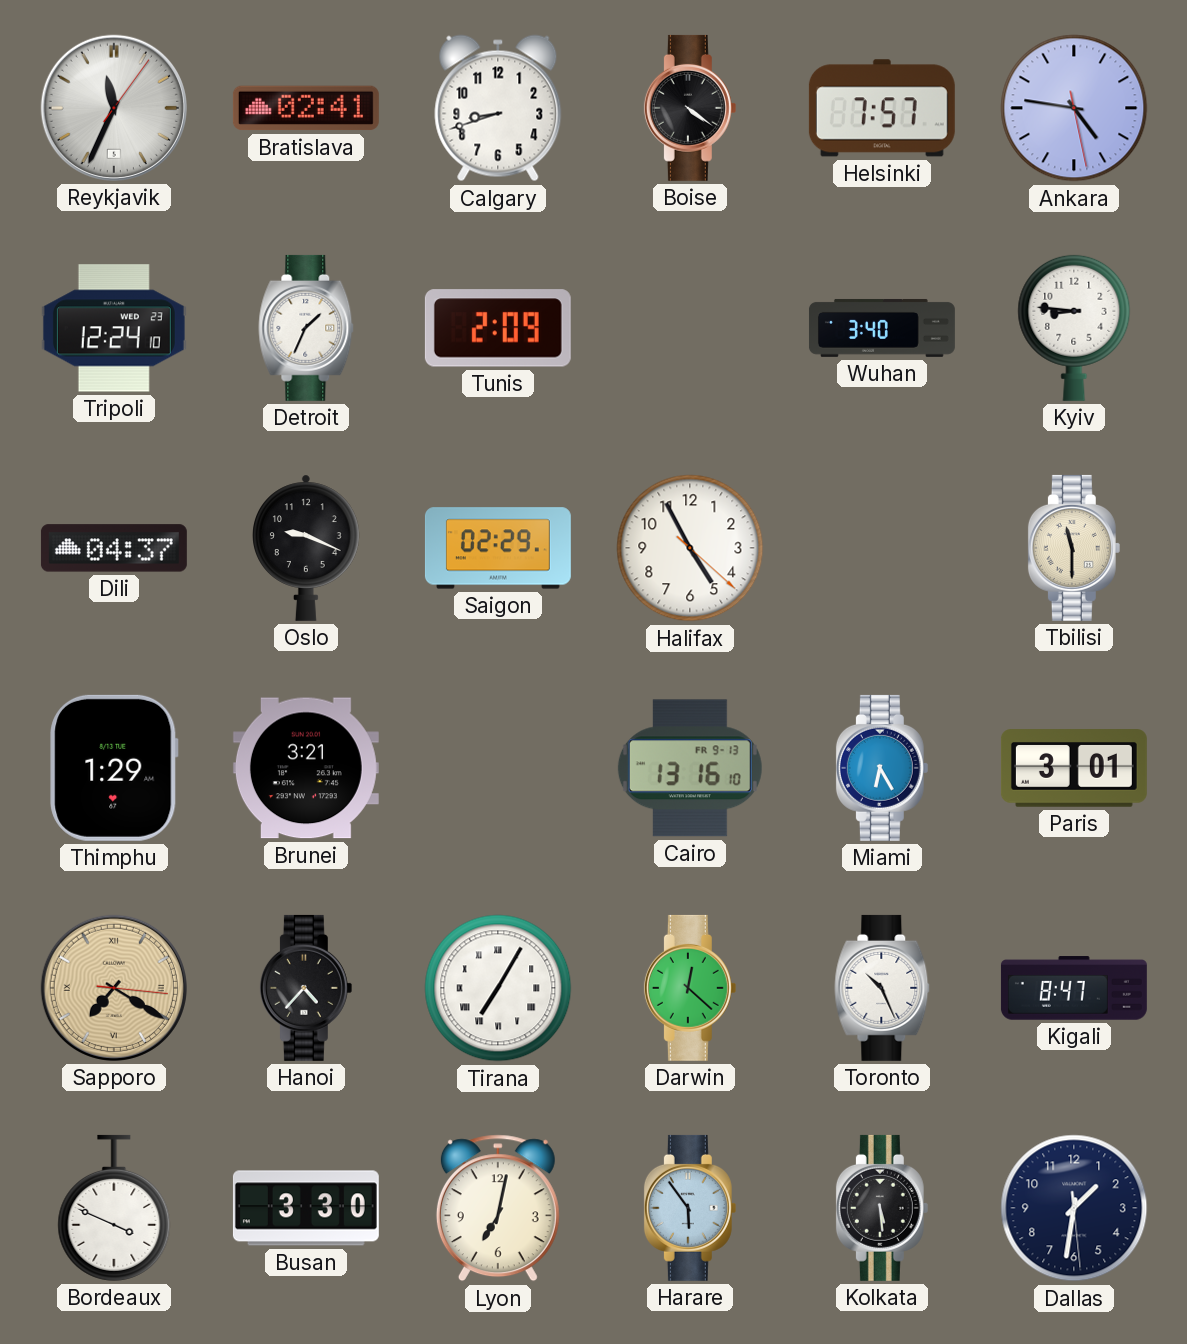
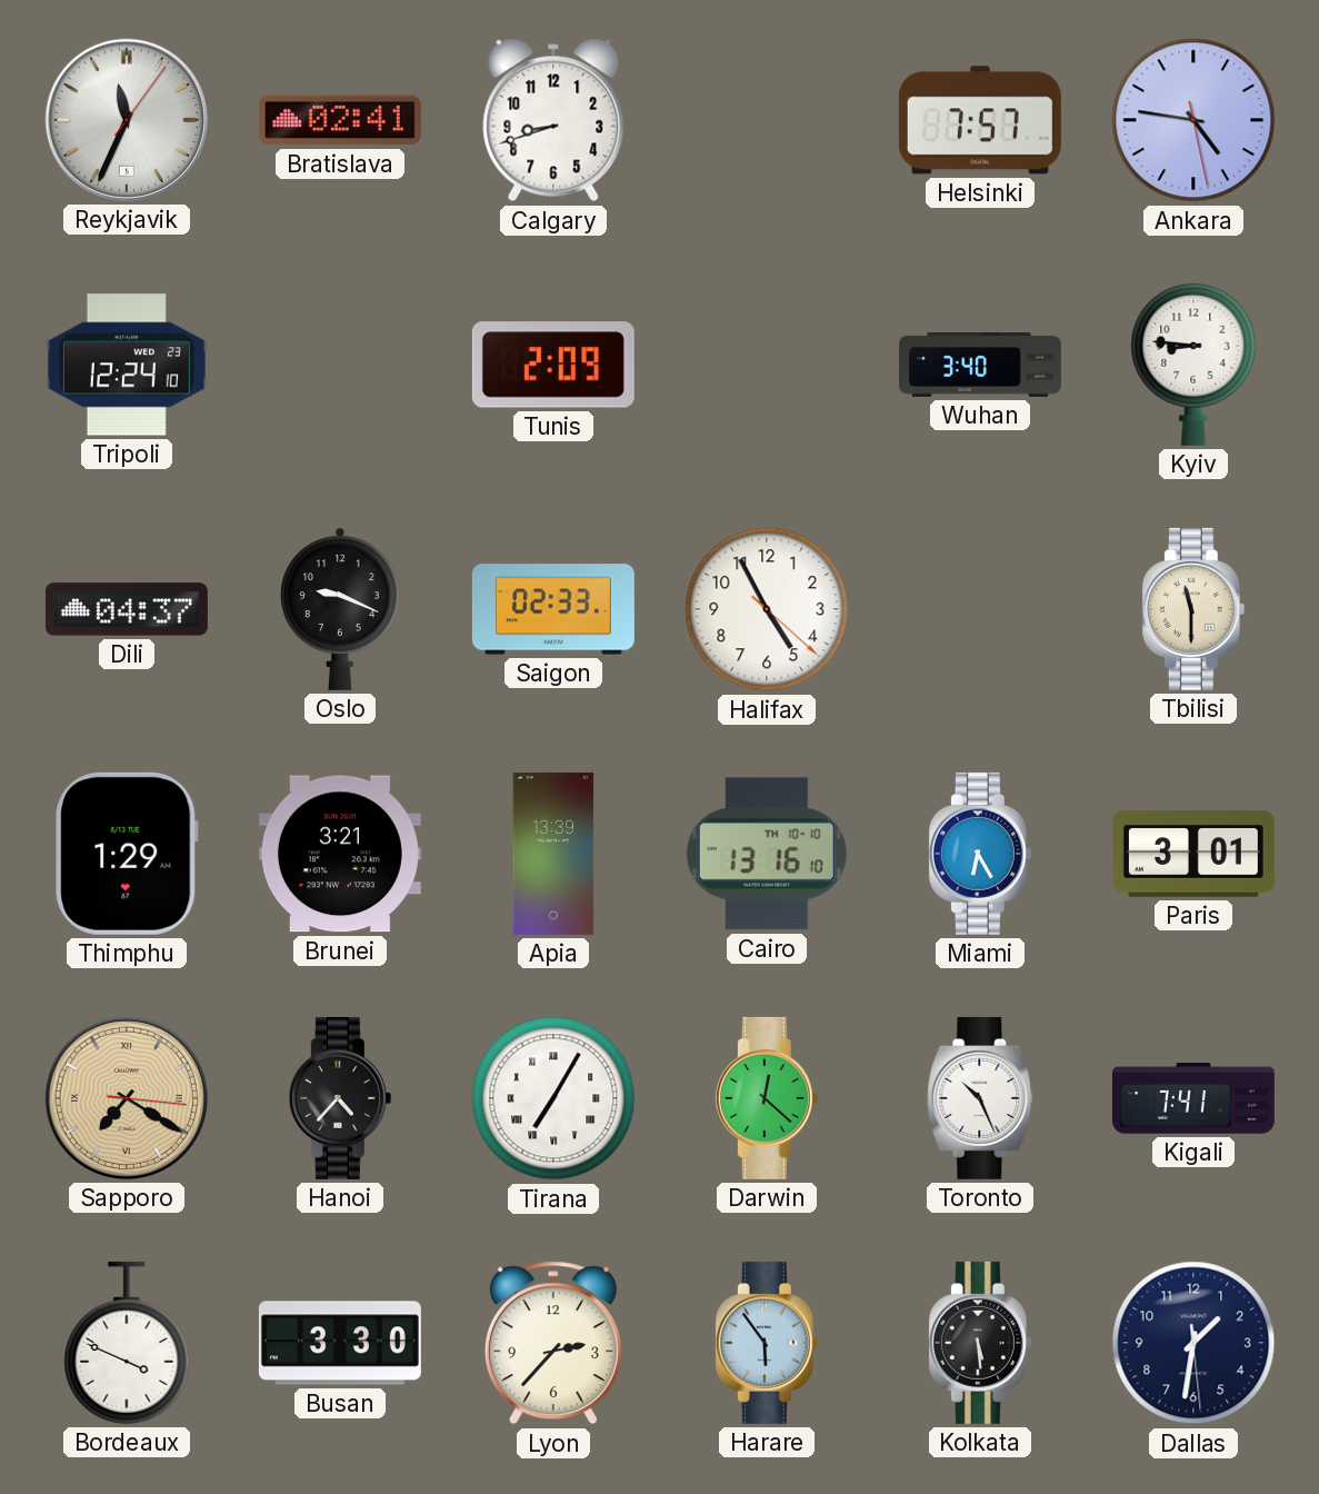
Boise: 4:21 -> none (690, 108)
Detroit: 1:34 -> none (306, 328)
Saigon: 02:29 -> 02:33 (553, 609)
Apia: none -> 13:39 (553, 854)
Cairo date: FR 9-13 -> TH 10-10 (767, 854)
Kigali: 8:47 -> 7:41 (1193, 1098)
Lyon: 7:02 -> 2:37 (553, 1343)
